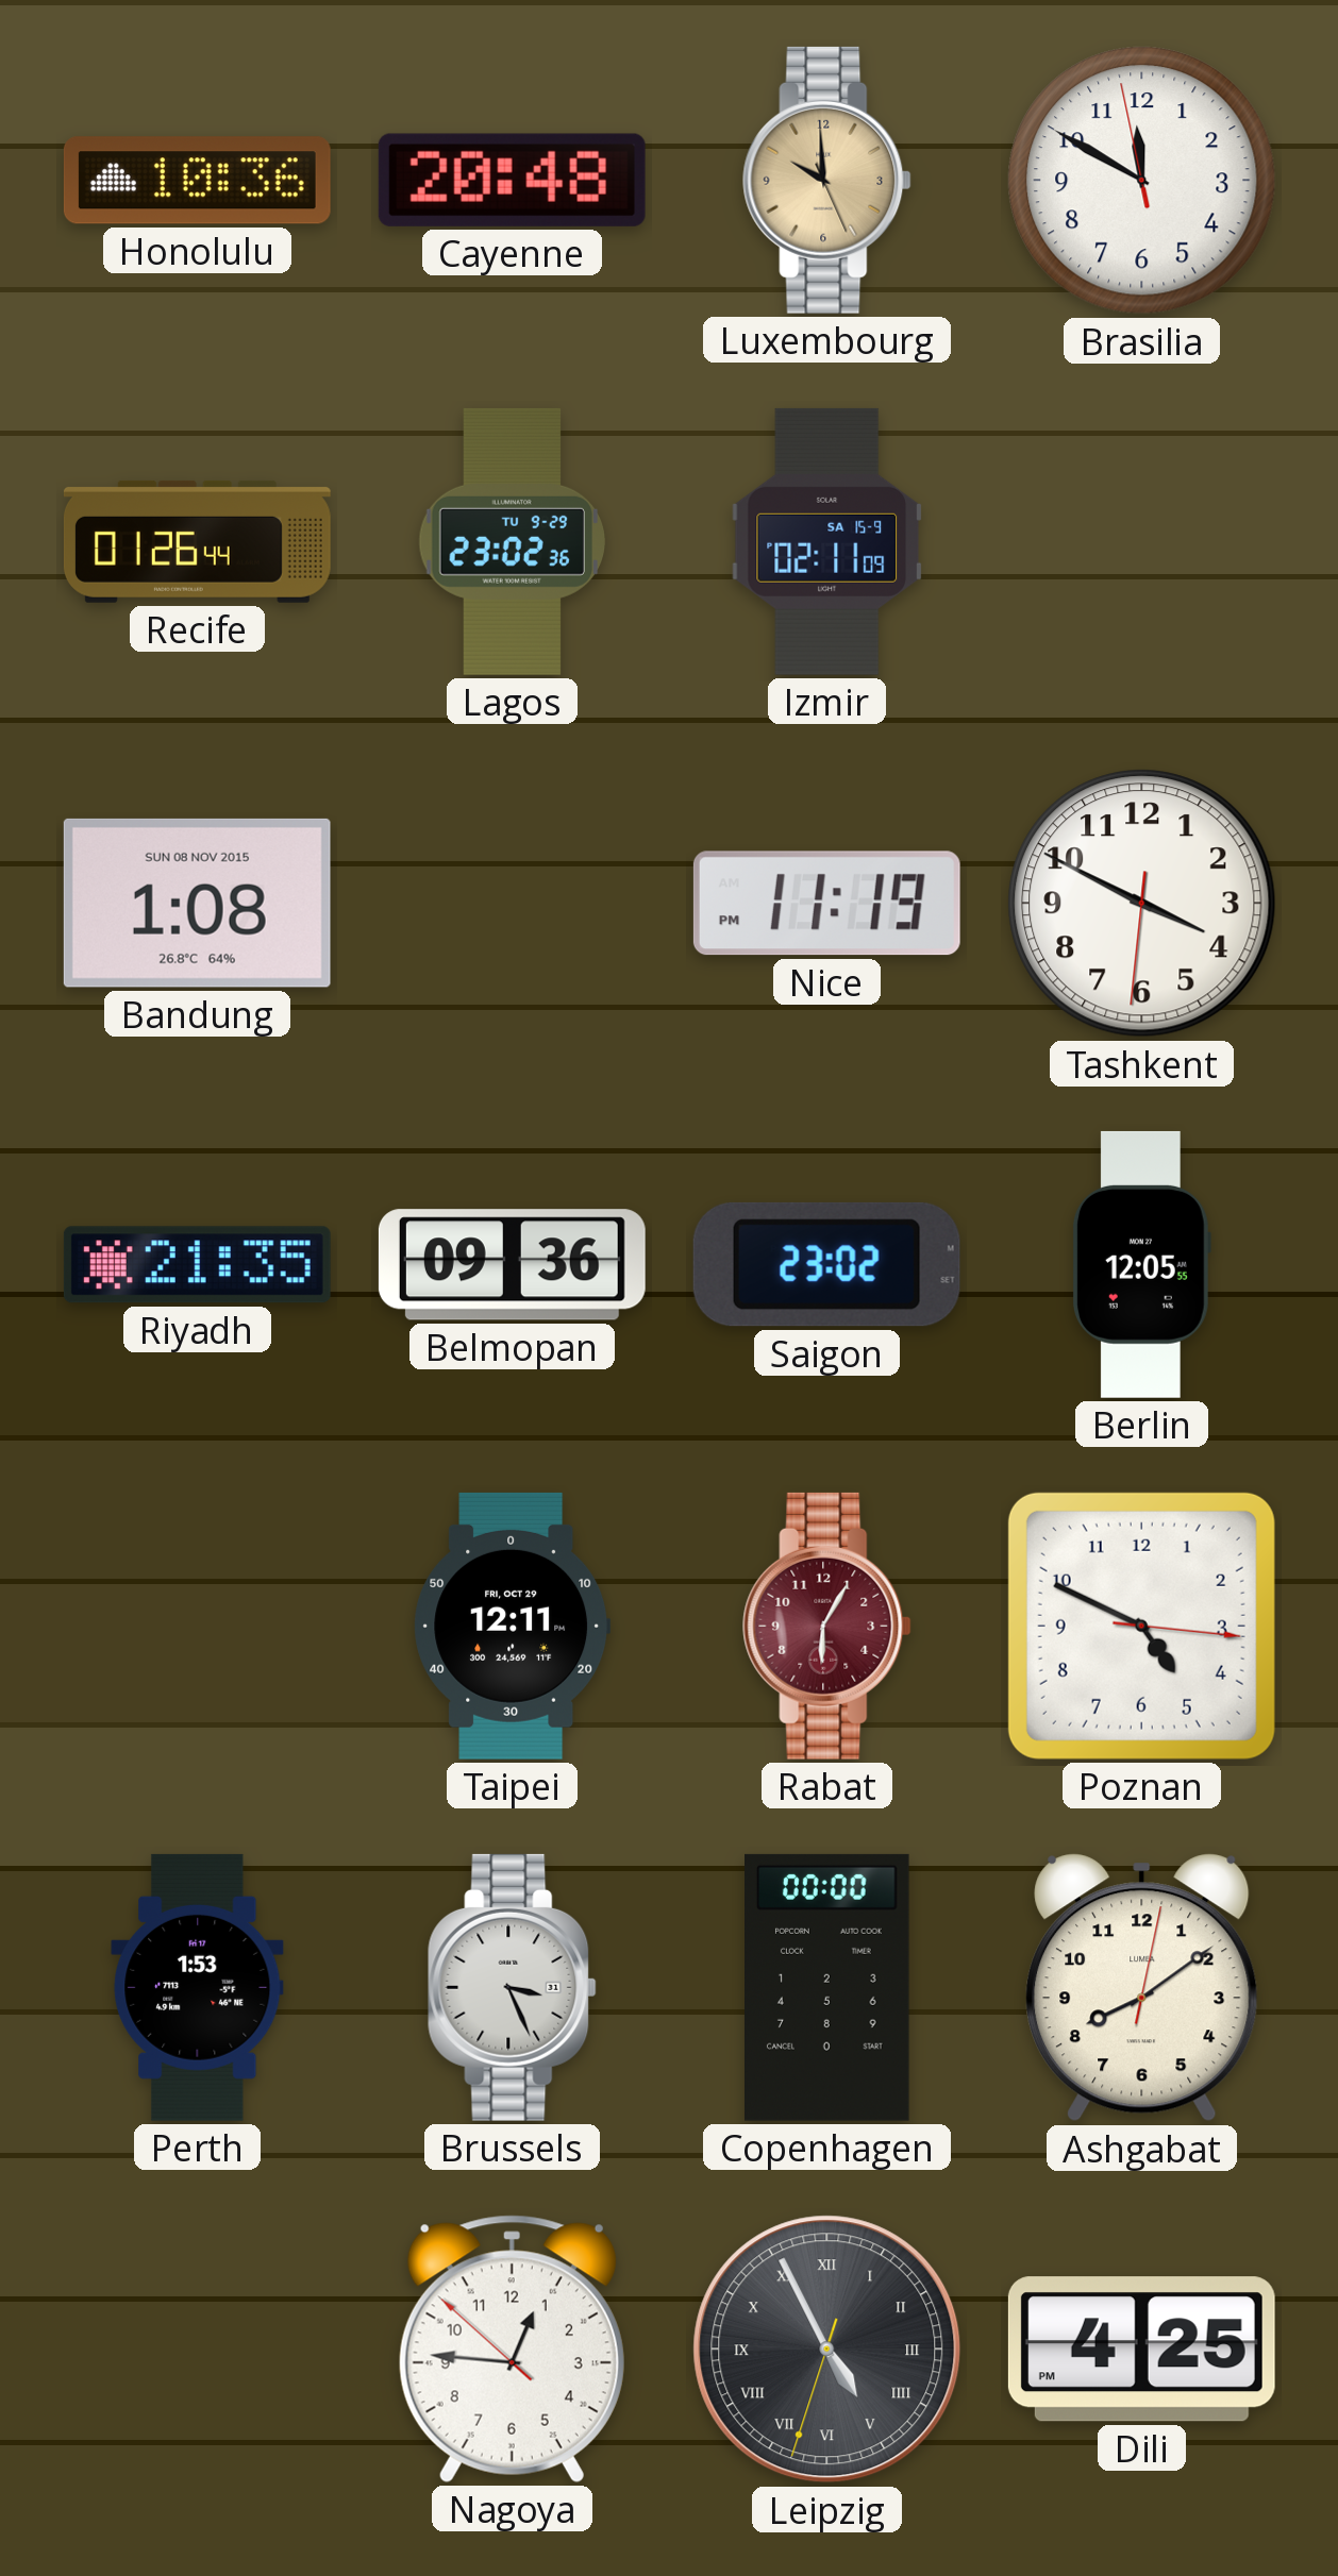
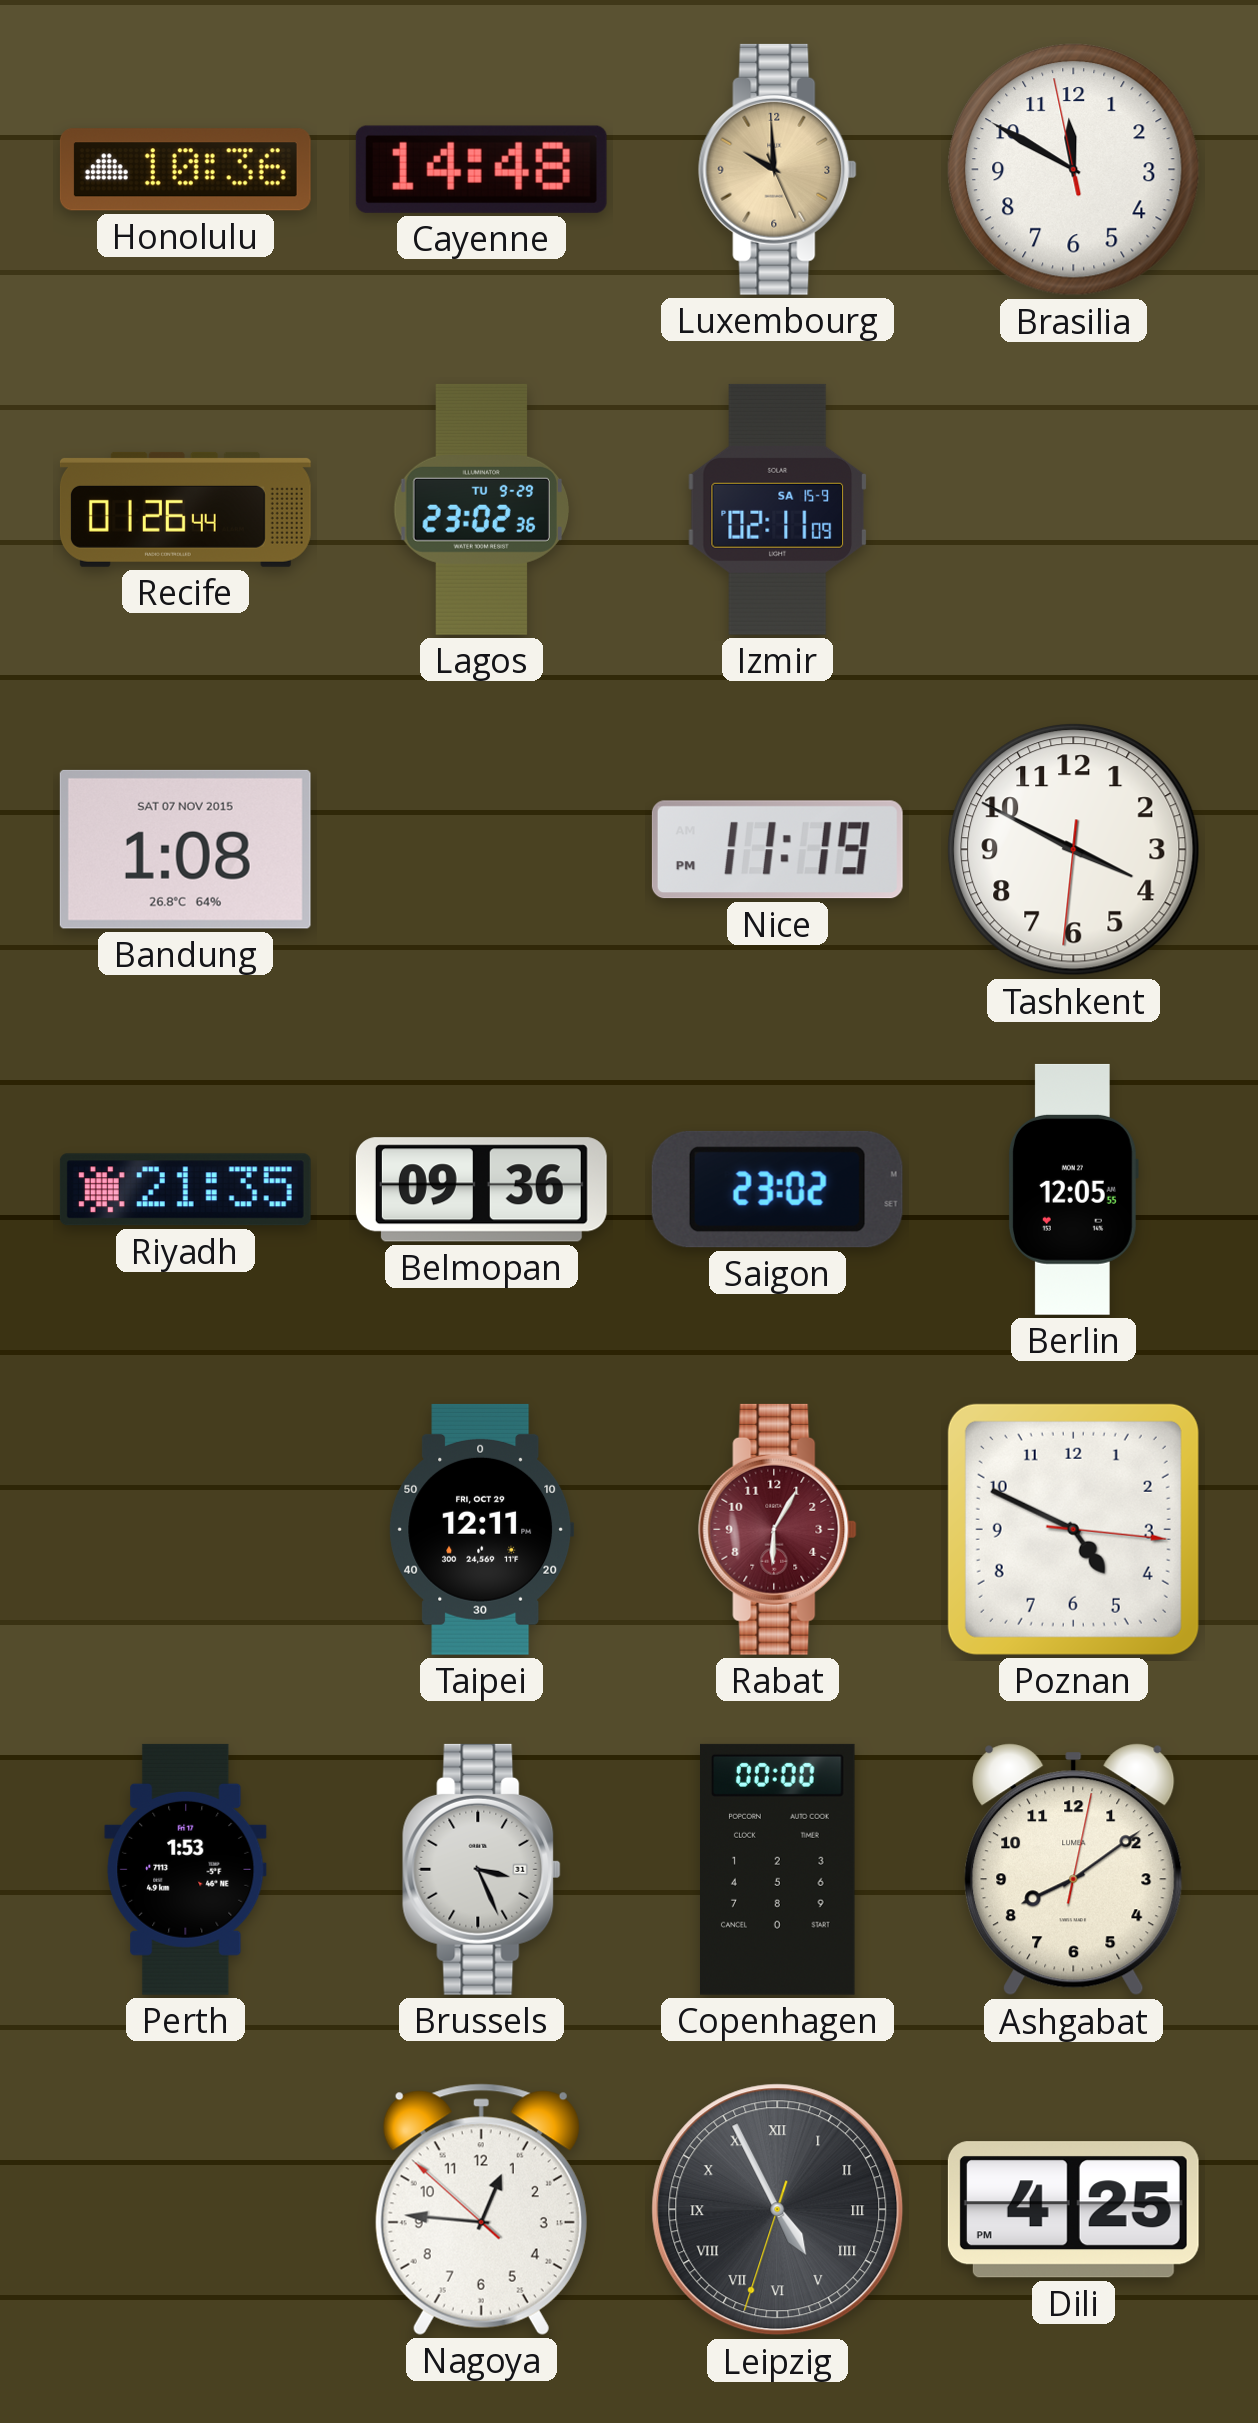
Cayenne: 20:48 -> 14:48 (481, 169)
Bandung date: SUN 08 NOV 2015 -> SAT 07 NOV 2015 (185, 849)
